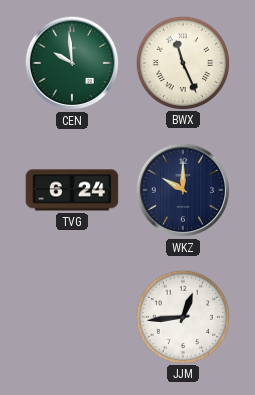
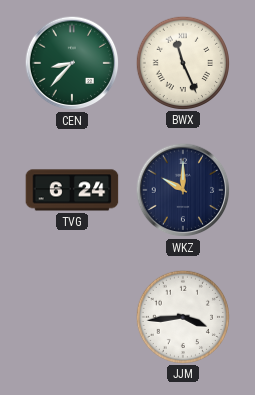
CEN: 9:59 -> 8:37 (72, 63)
JJM: 12:44 -> 3:44 (182, 316)
